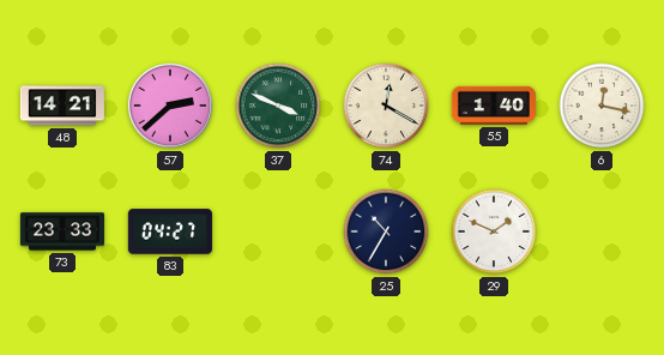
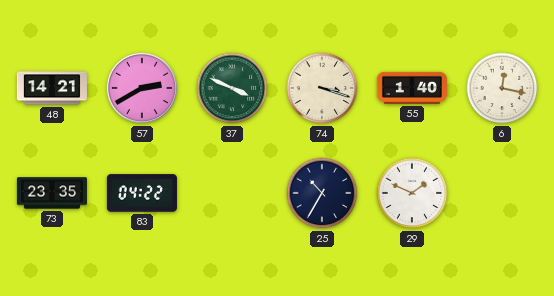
57: 2:38 -> 2:40 (142, 88)
74: 12:20 -> 3:18 (322, 88)
73: 23:33 -> 23:35 (52, 193)
83: 04:27 -> 04:22 (142, 193)
